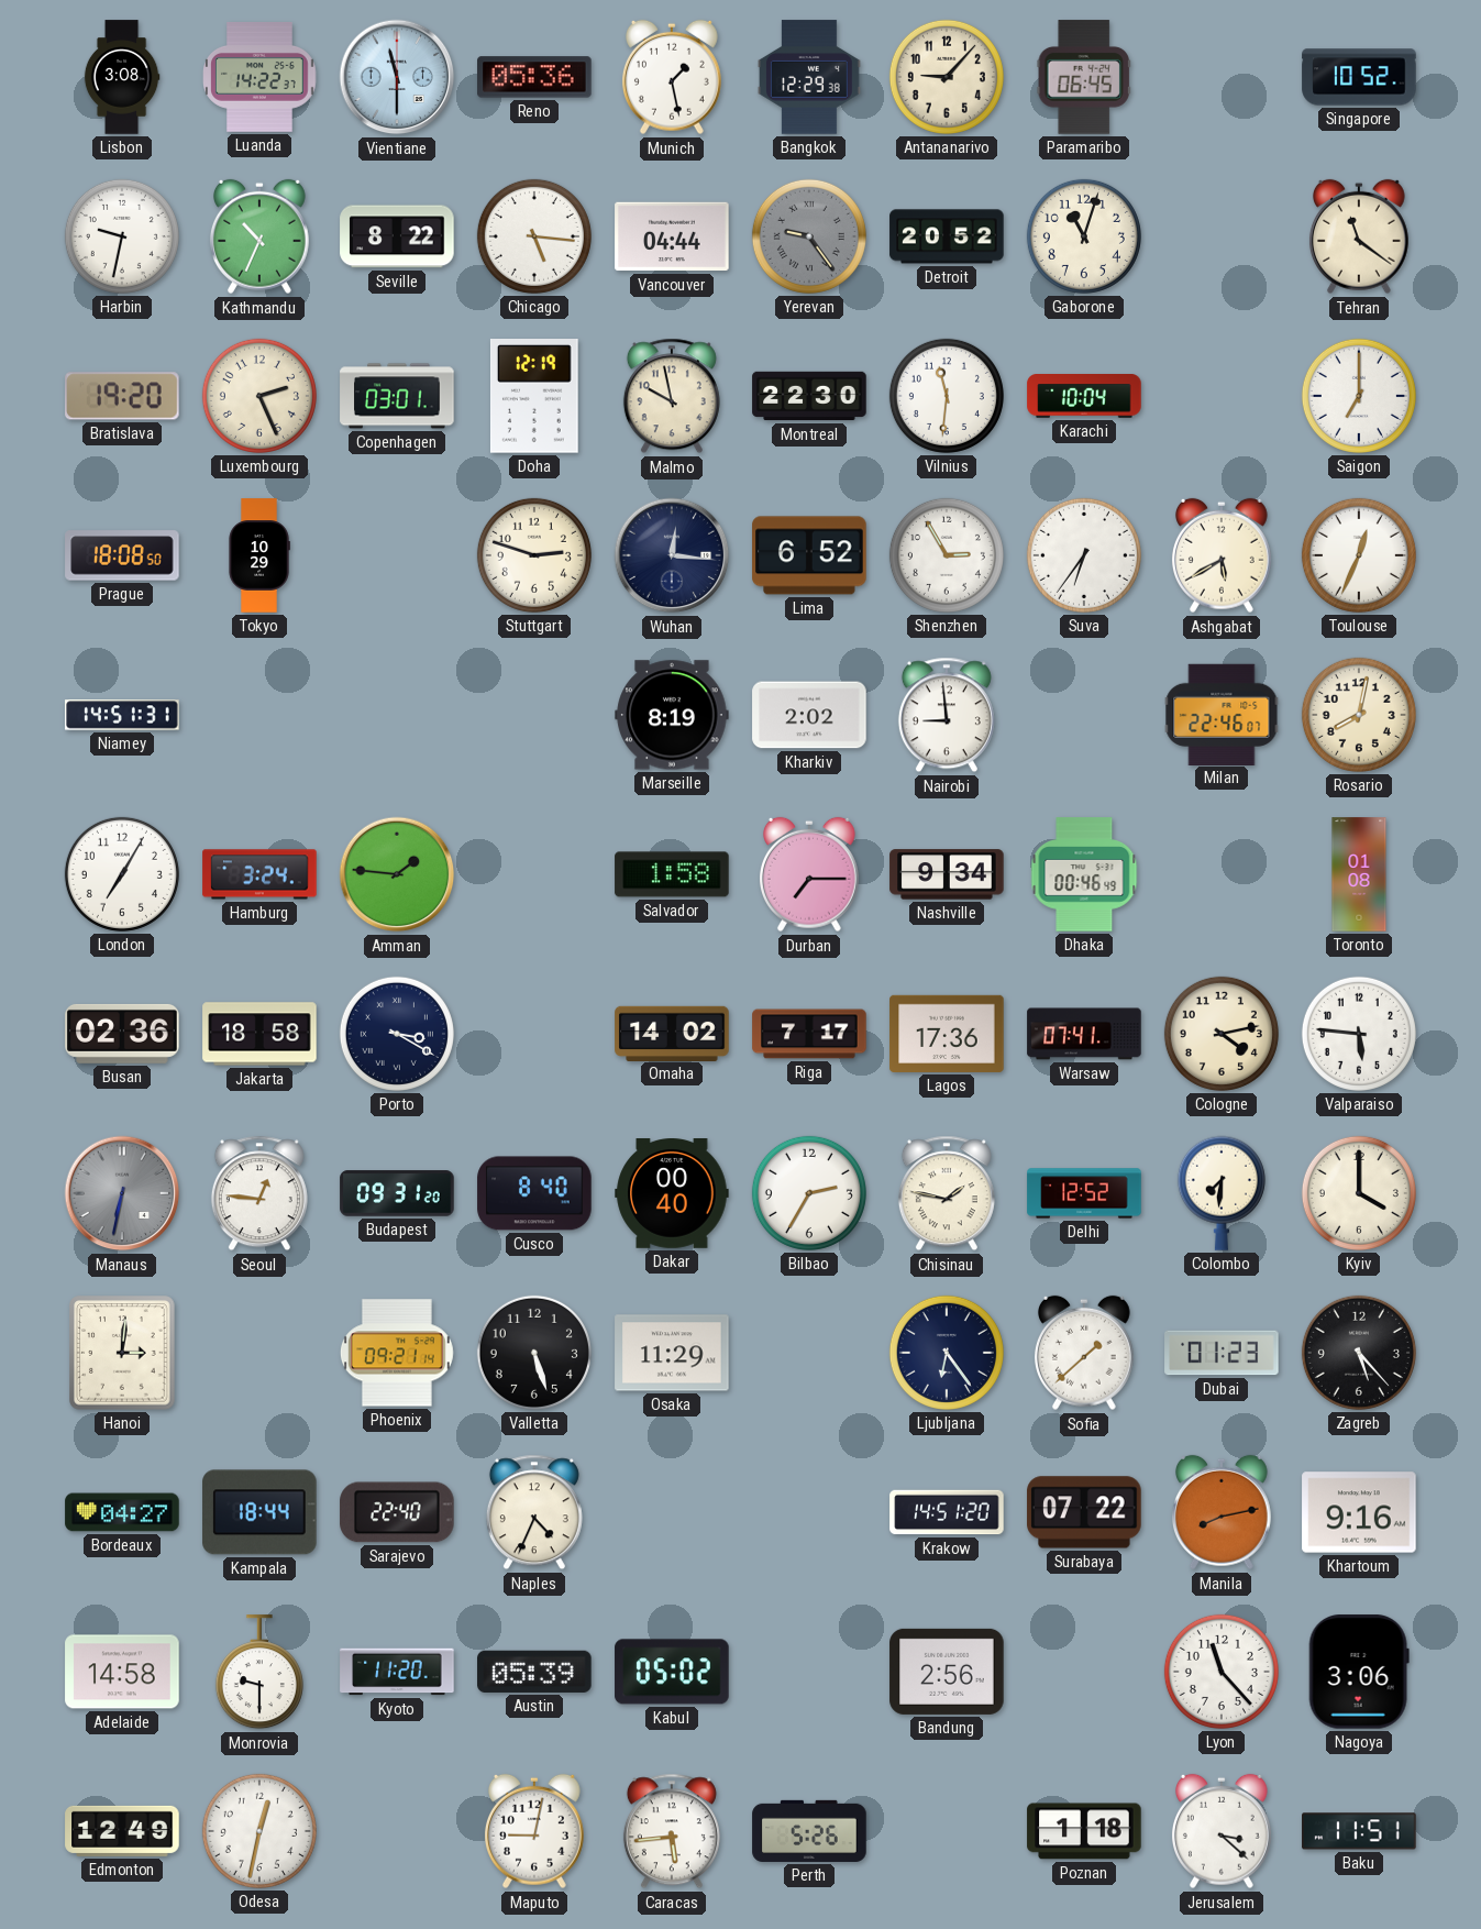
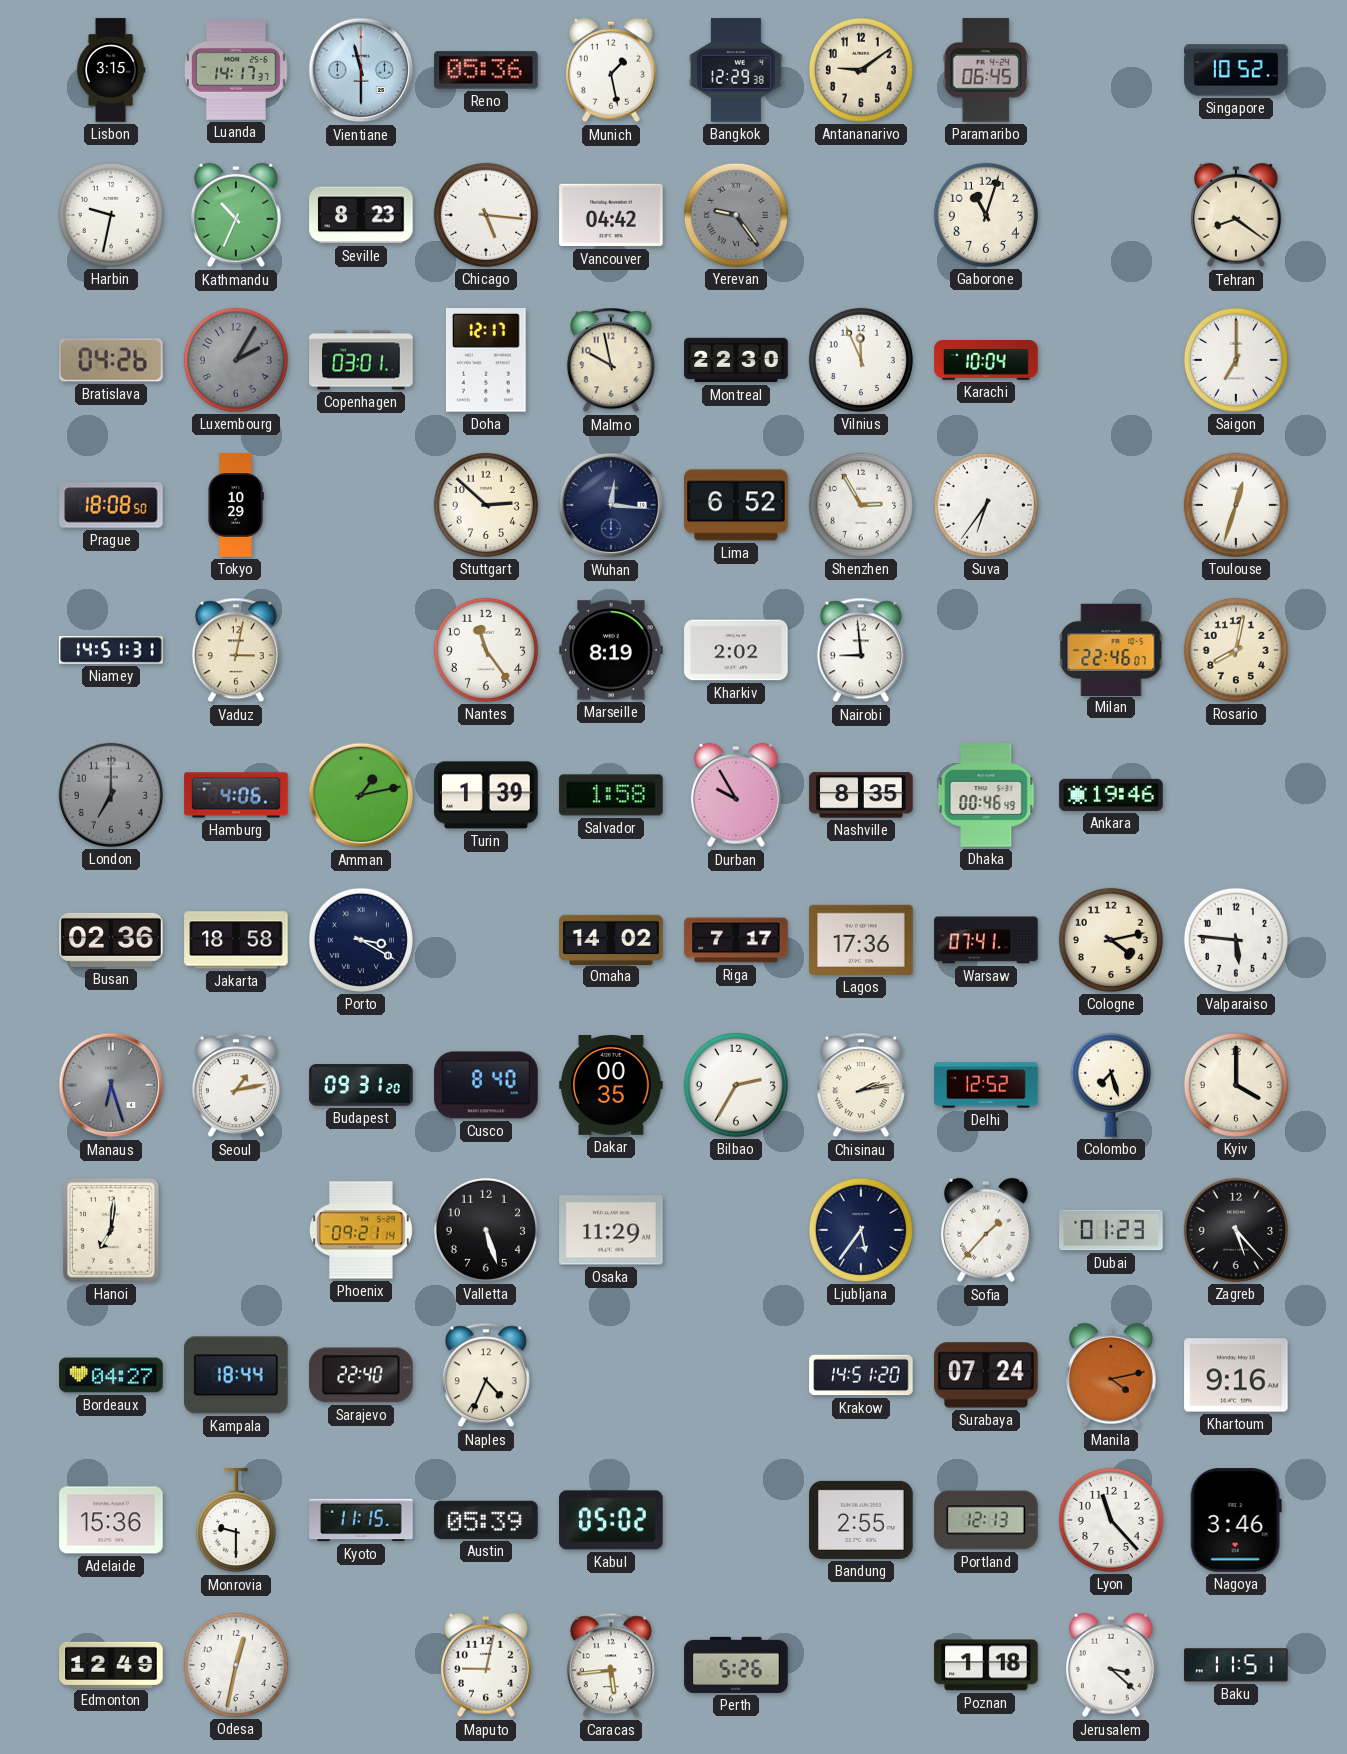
Lisbon: 3:08 -> 3:15 (111, 70)
Luanda: 14:22 -> 14:17 (237, 71)
Antananarivo: 9:07 -> 9:09 (861, 70)
Seville: 8:22 -> 8:23 (361, 215)
Vancouver: 04:44 -> 04:42 (611, 215)
Detroit: 20:52 -> none (947, 236)
Tehran: 11:21 -> 8:21 (1236, 215)
Bratislava: 19:20 -> 04:26 (111, 360)
Luxembourg: 2:26 -> 2:05 (236, 360)
Luxembourg dial: cream -> grey (236, 360)
Doha: 12:19 -> 12:17 (486, 360)
Vilnius: 11:31 -> 11:56 (861, 360)
Stuttgart: 2:48 -> 2:52 (486, 505)
Ashgabat: 5:40 -> none (1222, 555)
Toulouse: 12:34 -> 12:33 (1236, 505)
Vaduz: none -> 3:02 (236, 650)
Nantes: none -> 11:24 (486, 650)
London: 7:05 -> 7:00 (111, 795)
London dial: white -> grey (111, 795)
Hamburg: 3:24 -> 4:06 (236, 795)
Amman: 1:46 -> 1:13 (361, 795)
Turin: none -> 1:39 (486, 795)
Durban: 7:15 -> 9:55 (736, 795)
Nashville: 9:34 -> 8:35 (861, 795)
Ankara: none -> 19:46 (1111, 795)
Toronto: 01:08 -> none (1359, 874)
Manaus: 6:32 -> 6:27 (111, 1085)
Seoul: 12:46 -> 1:13 (236, 1085)
Dakar: 00:40 -> 00:35 (611, 1086)
Chisinau: 1:47 -> 2:13 (861, 1085)
Colombo: 7:31 -> 7:27 (1111, 1085)
Hanoi: 3:01 -> 7:01 (111, 1230)
Ljubljana: 6:24 -> 5:36 (861, 1230)
Sofia: 1:38 -> 1:37 (986, 1230)
Surabaya: 07:22 -> 07:24 (986, 1375)
Manila: 8:13 -> 4:13 (1111, 1375)
Adelaide: 14:58 -> 15:36 (111, 1520)
Kyoto: 11:20 -> 11:15 (361, 1520)
Bandung: 2:56 -> 2:55 (861, 1520)
Portland: none -> 12:13 (986, 1520)
Nagoya: 3:06 -> 3:46 (1236, 1520)
